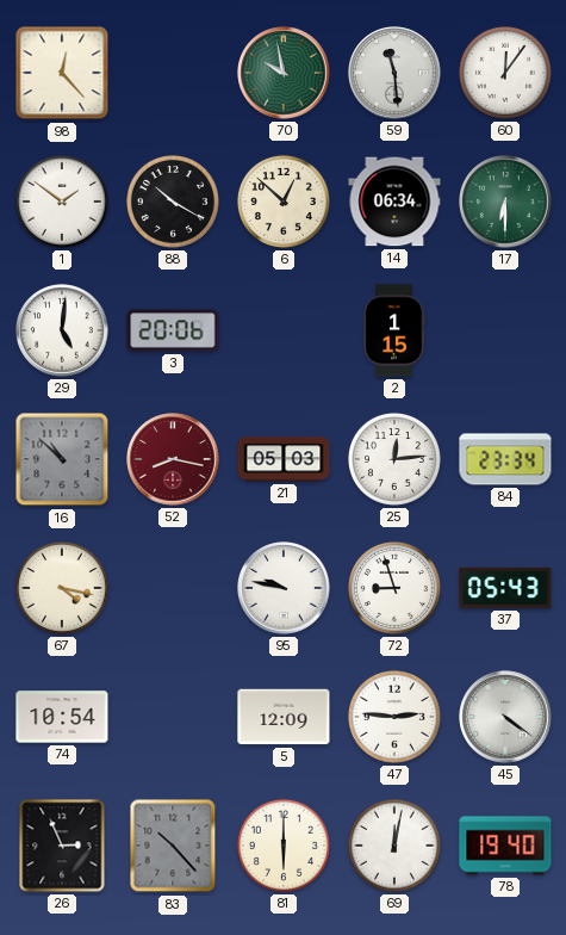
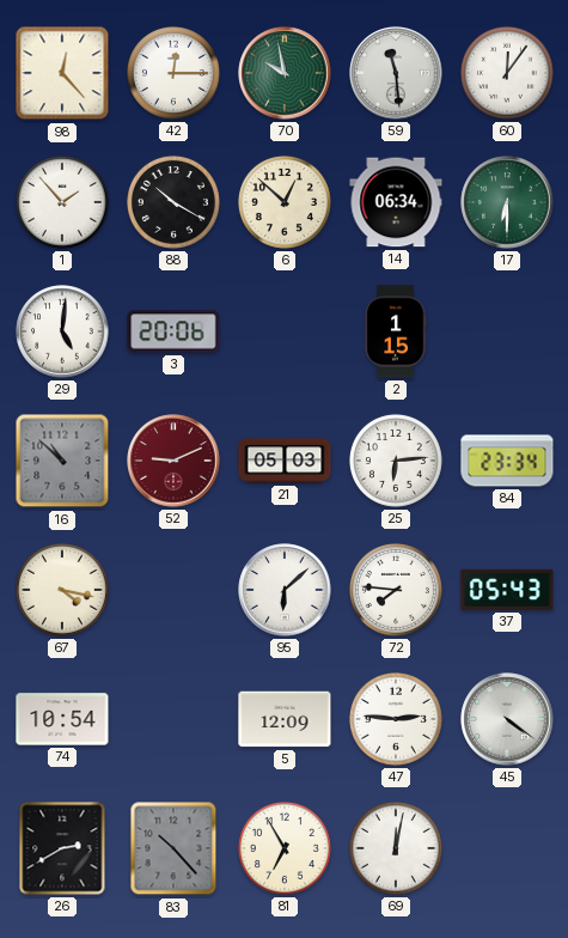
42: none -> 12:15 (173, 73)
1: 1:51 -> 1:53 (62, 202)
52: 8:17 -> 9:11 (173, 461)
25: 12:14 -> 6:14 (396, 461)
95: 9:47 -> 6:08 (285, 590)
72: 8:57 -> 7:46 (396, 590)
26: 2:56 -> 2:40 (62, 848)
81: 6:00 -> 6:55 (285, 848)
78: 19:40 -> none (505, 846)
